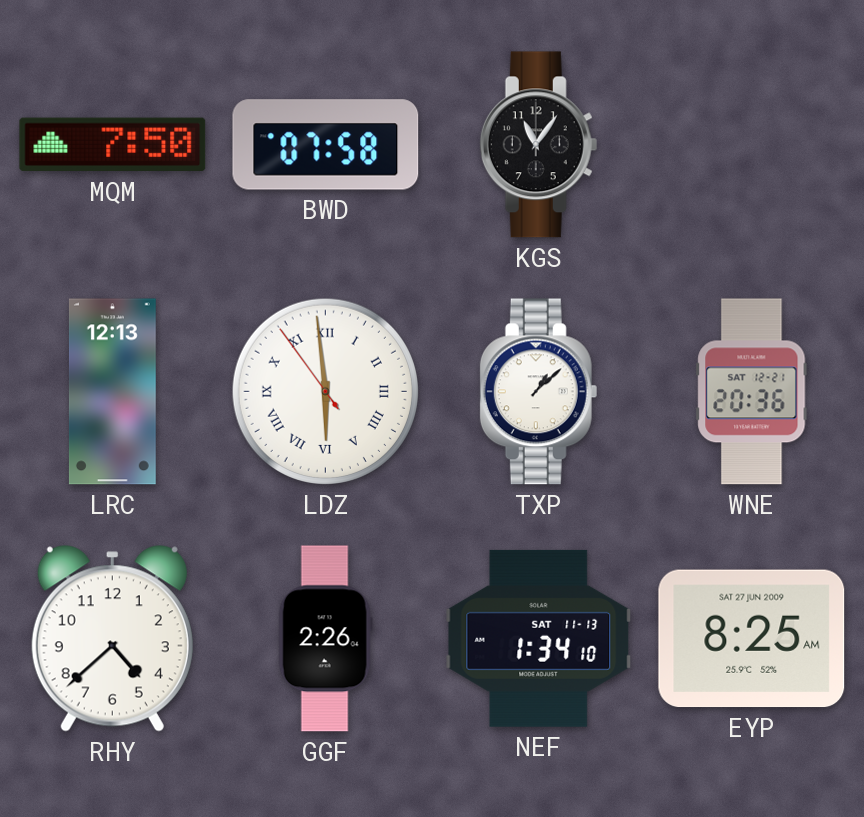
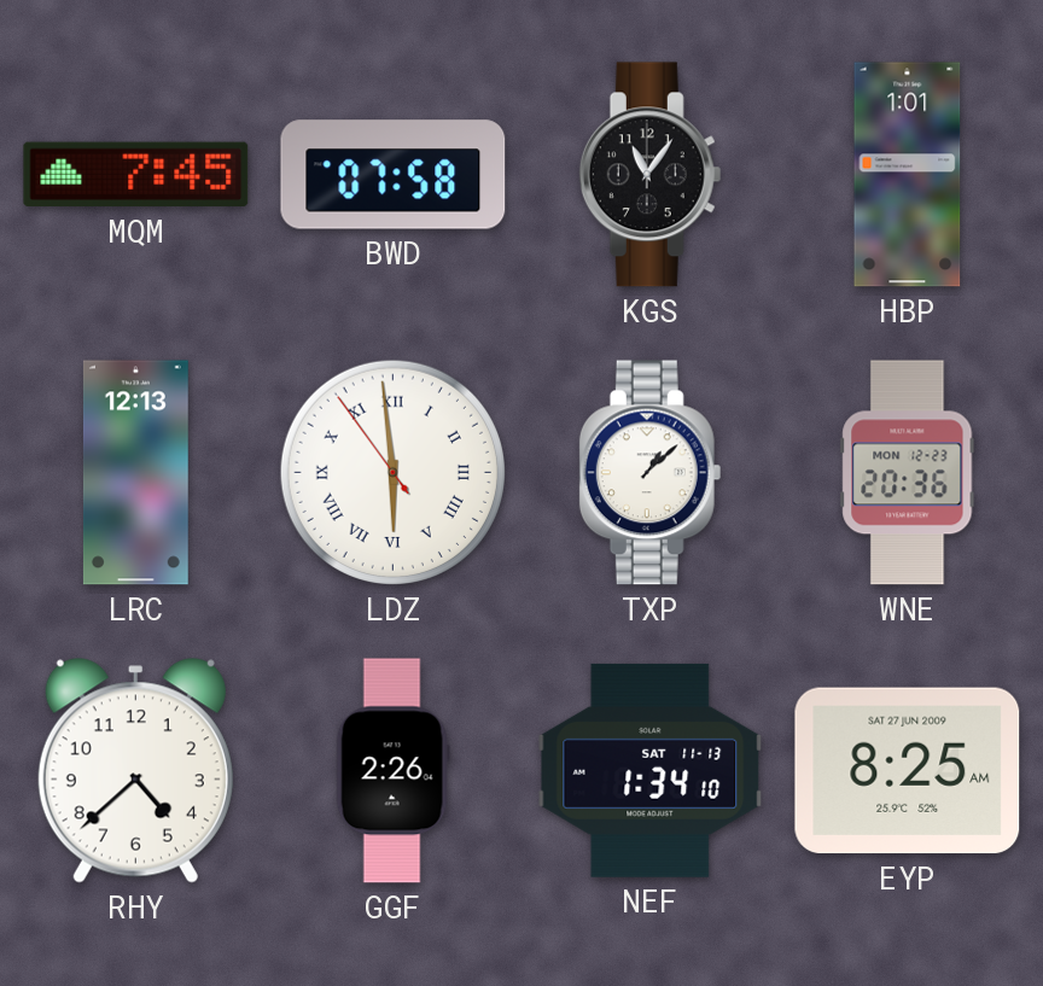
MQM: 7:50 -> 7:45 (136, 175)
HBP: none -> 1:01 (908, 175)
WNE date: SAT 12-21 -> MON 12-23 (908, 473)
